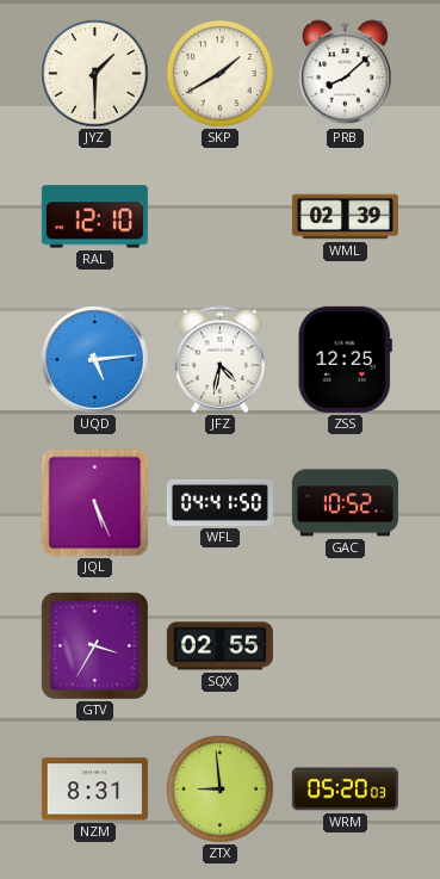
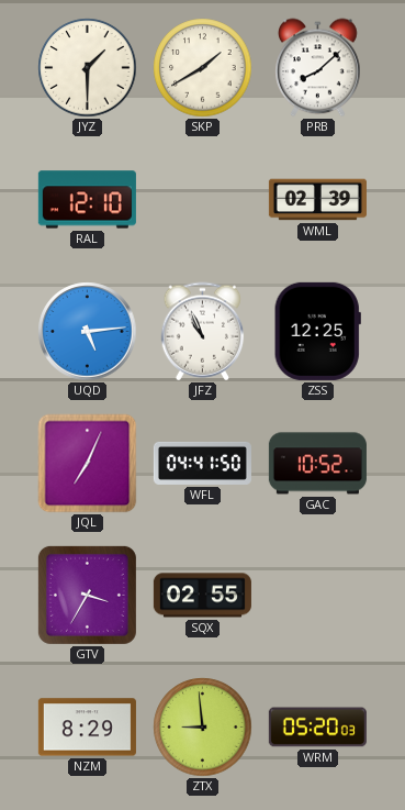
JFZ: 4:32 -> 10:56 (203, 332)
JQL: 5:26 -> 7:04 (88, 464)
NZM: 8:31 -> 8:29 (87, 728)
